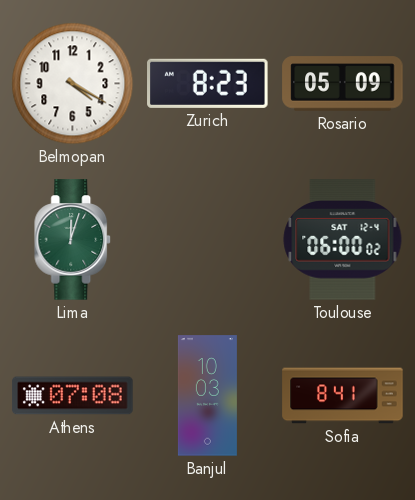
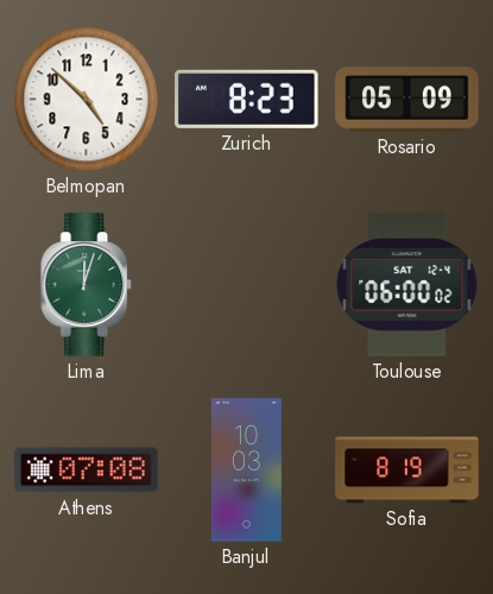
Belmopan: 4:20 -> 4:52 (87, 100)
Sofia: 8:41 -> 8:19 (407, 470)
